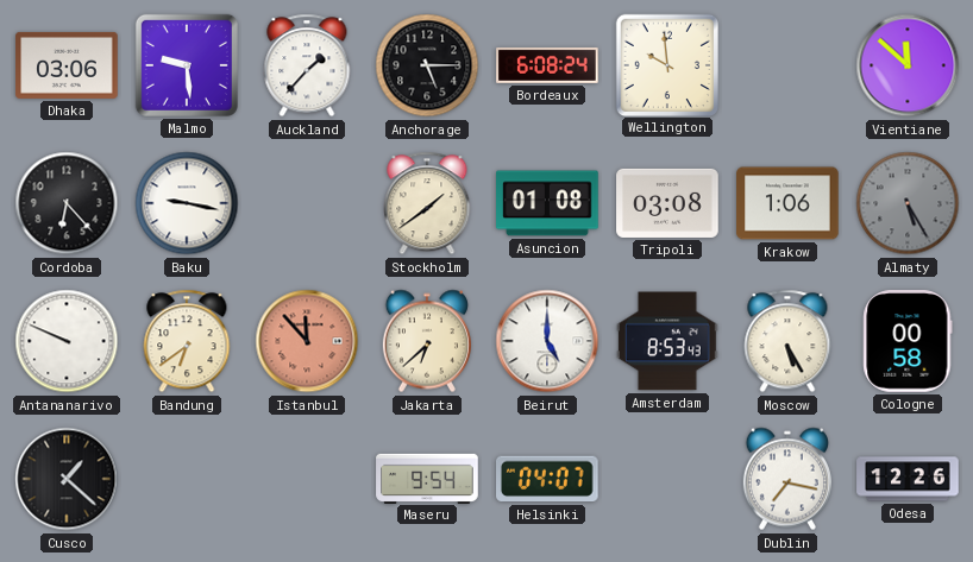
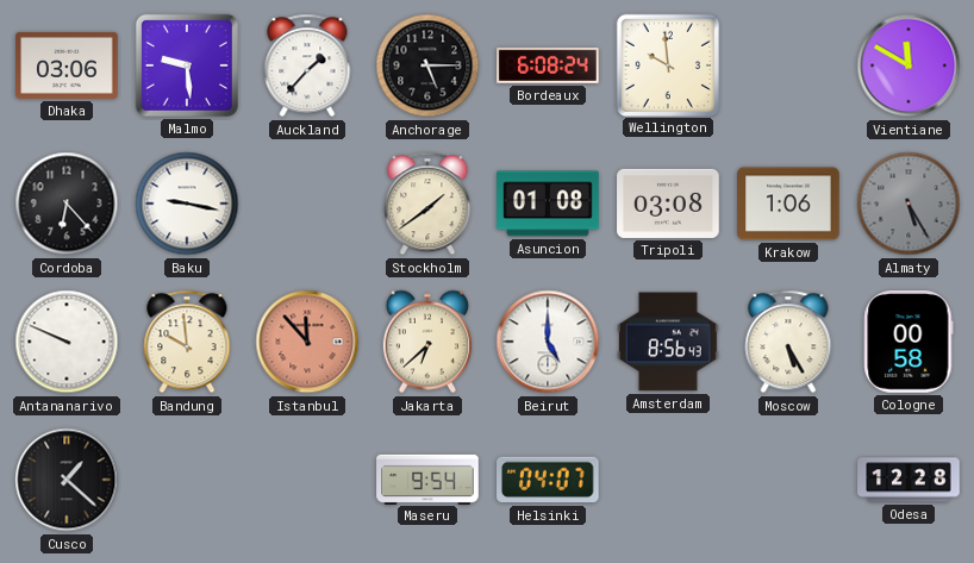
Vientiane: 11:52 -> 11:50 (909, 65)
Bandung: 6:39 -> 9:59 (187, 342)
Amsterdam: 8:53 -> 8:56 (668, 342)
Dublin: 7:17 -> none (787, 479)
Odesa: 12:26 -> 12:28 (909, 480)
